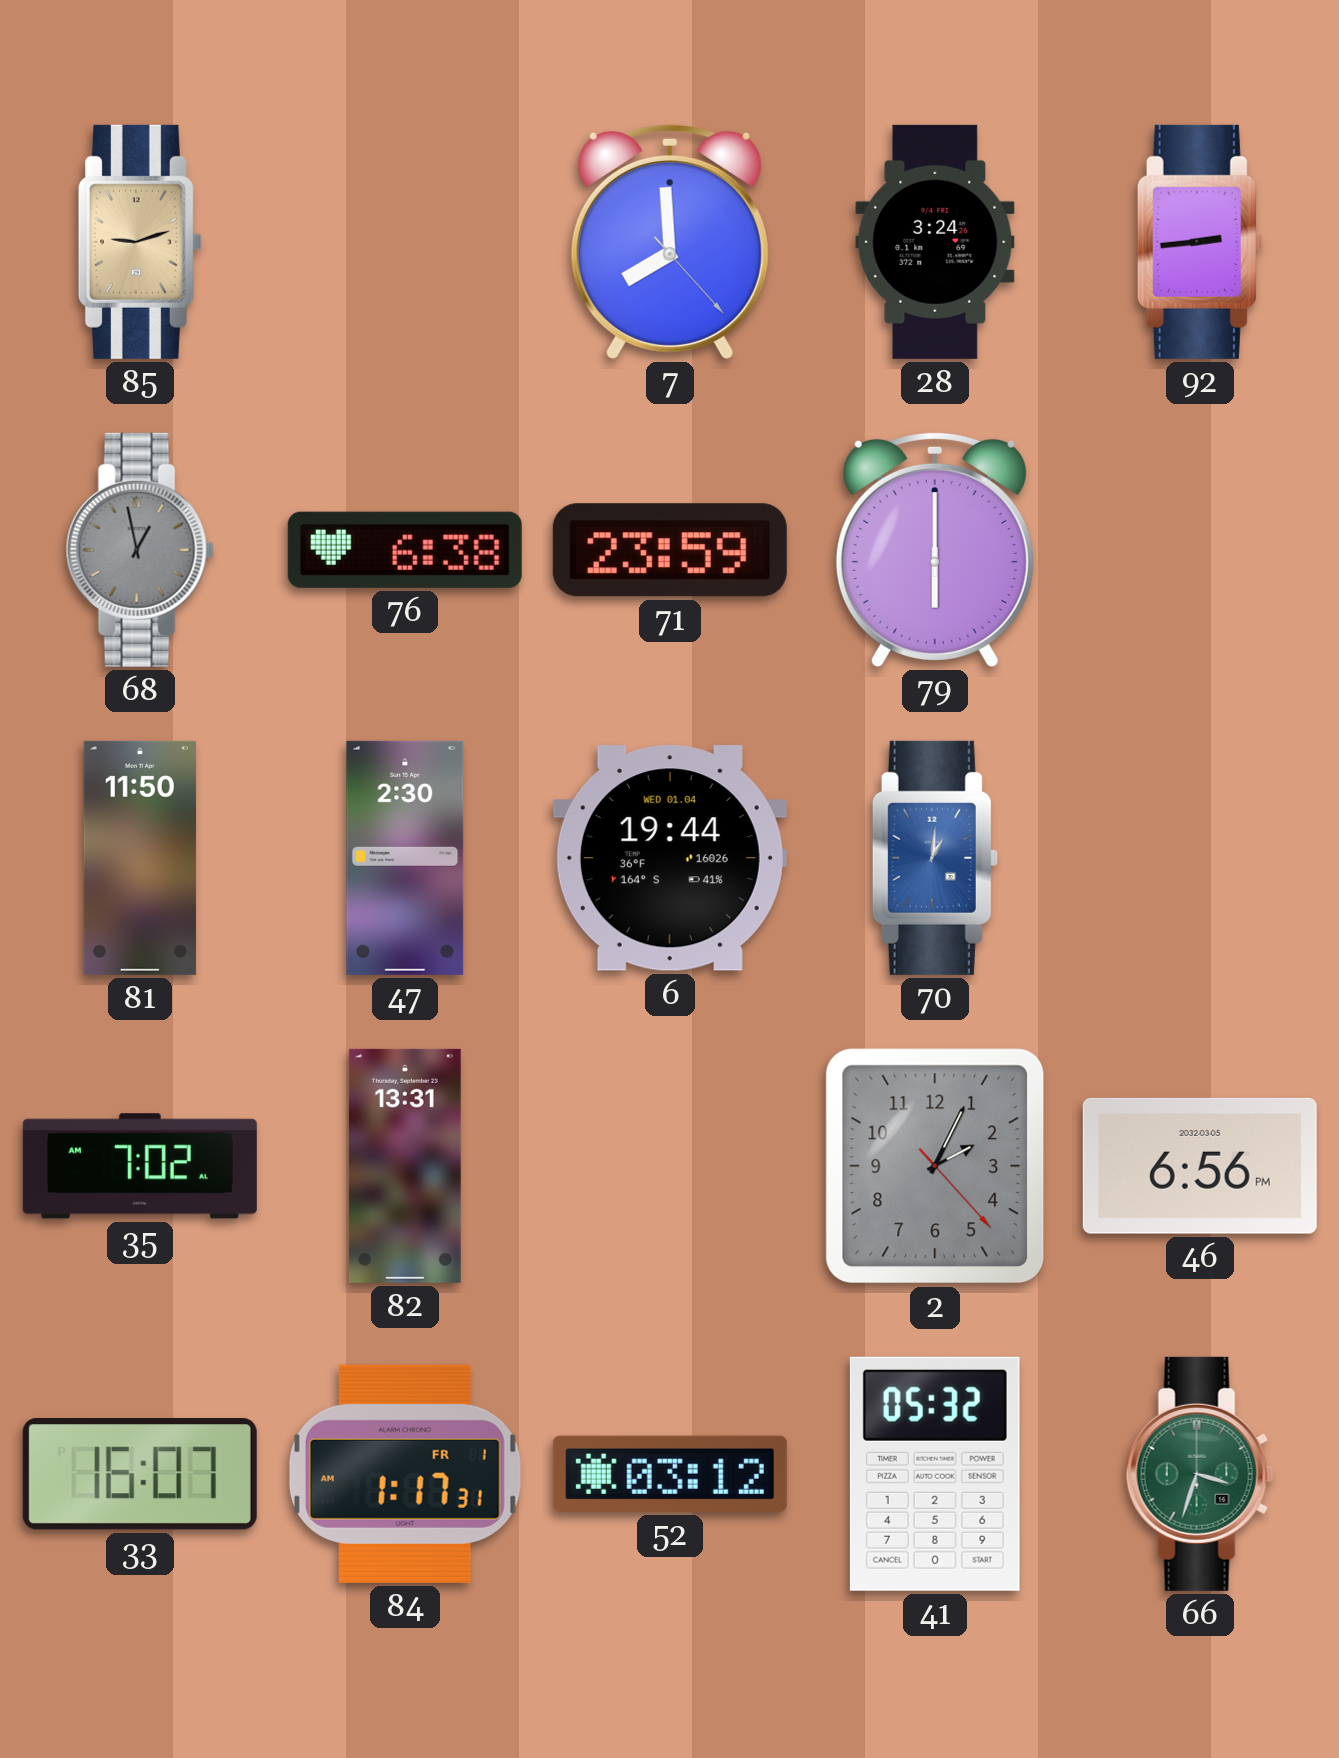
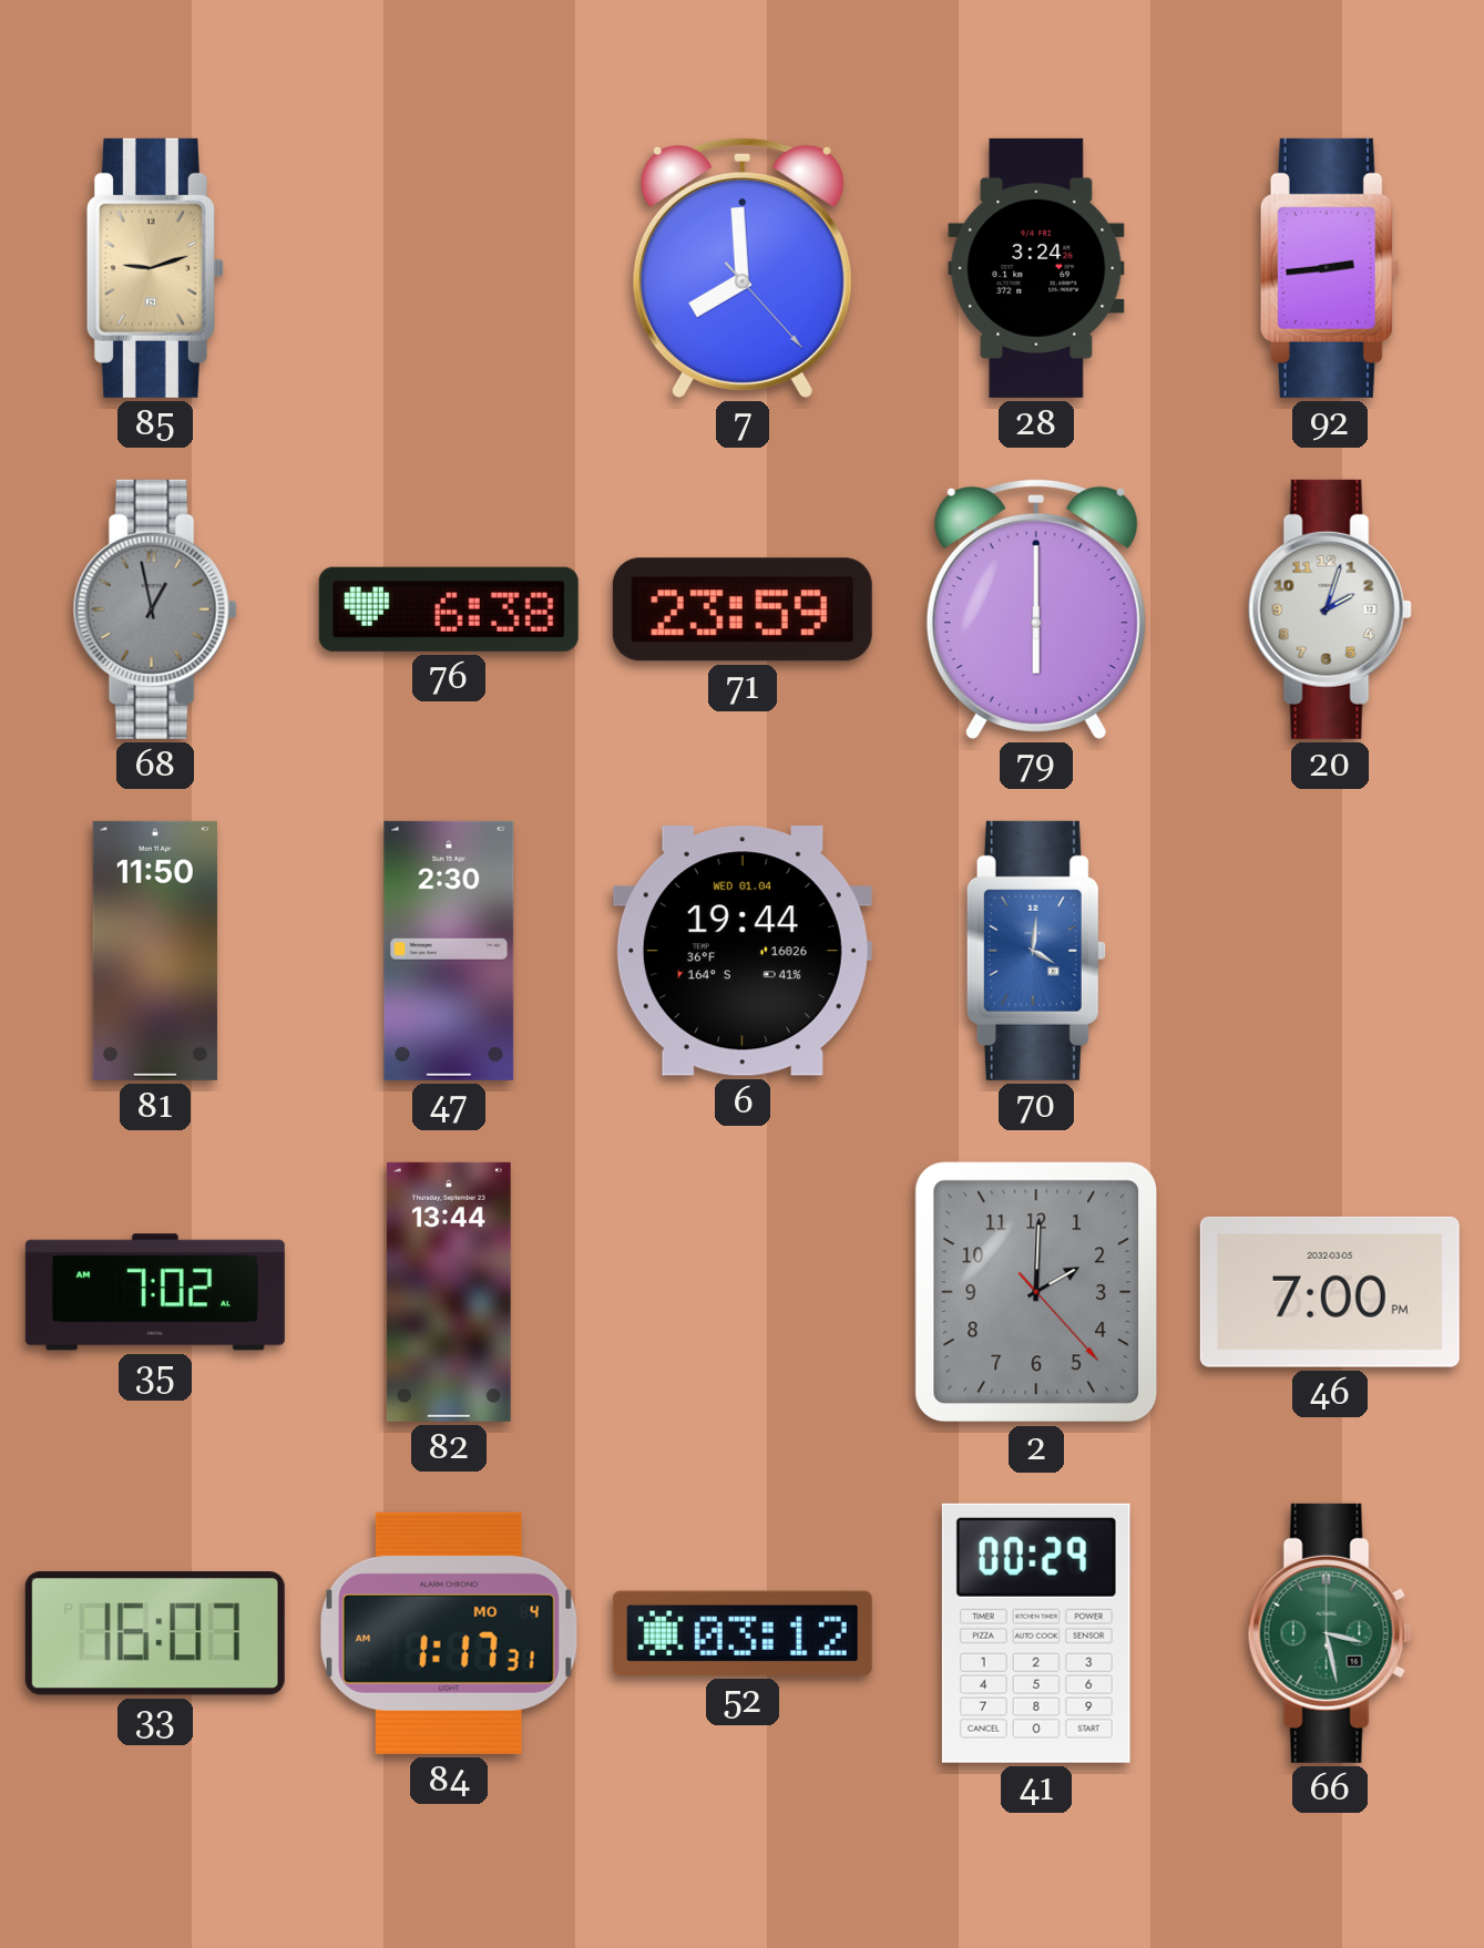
20: none -> 2:03 (1330, 609)
70: 1:01 -> 4:01 (1036, 951)
82: 13:31 -> 13:44 (449, 1292)
2: 2:04 -> 2:00 (1036, 1292)
46: 6:56 -> 7:00 (1330, 1292)
84 date: FR 1 -> MO 4 (449, 1633)
41: 05:32 -> 00:29 (1036, 1633)
66: 3:33 -> 3:28 (1330, 1633)
